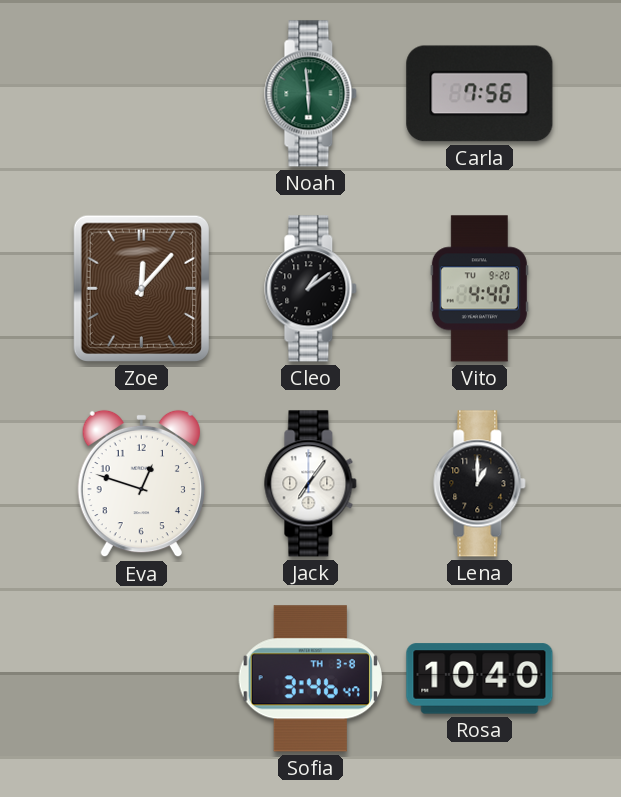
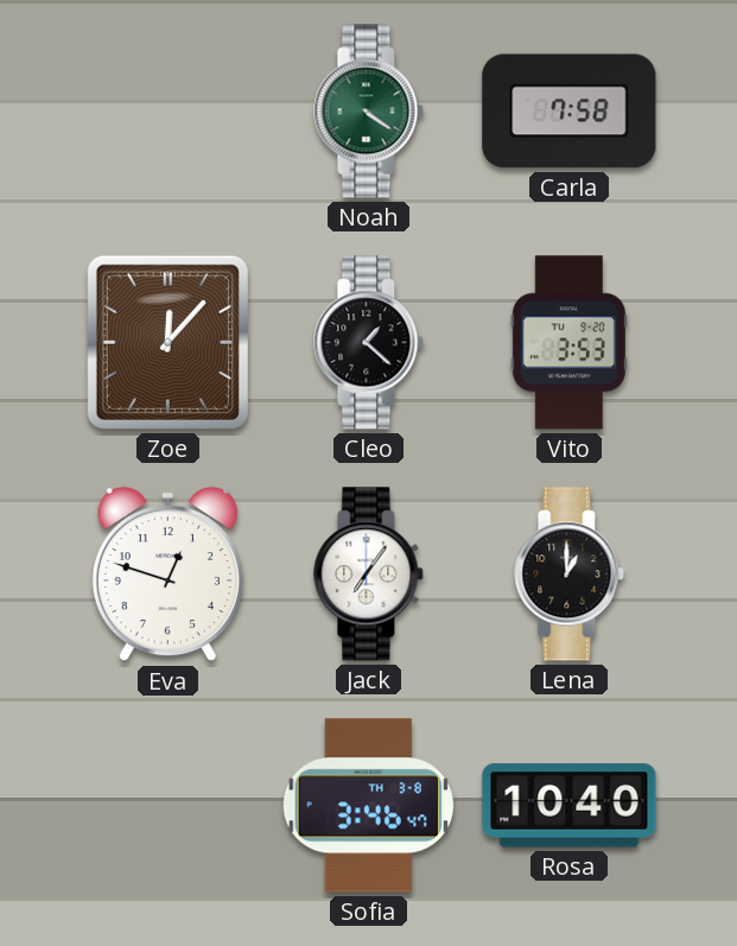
Noah: 5:59 -> 4:21 (369, 112)
Carla: 7:56 -> 7:58 (570, 112)
Cleo: 1:09 -> 1:22 (369, 343)
Vito: 4:40 -> 3:53 (568, 343)
